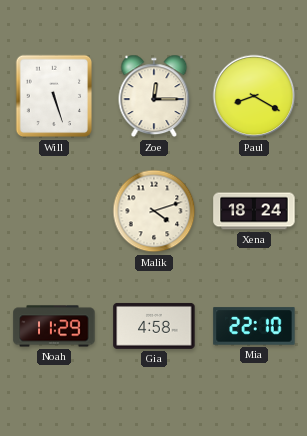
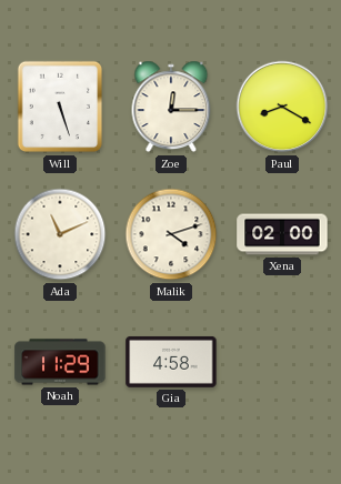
Ada: none -> 11:11 (60, 234)
Xena: 18:24 -> 02:00 (282, 234)
Mia: 22:10 -> none (254, 326)
